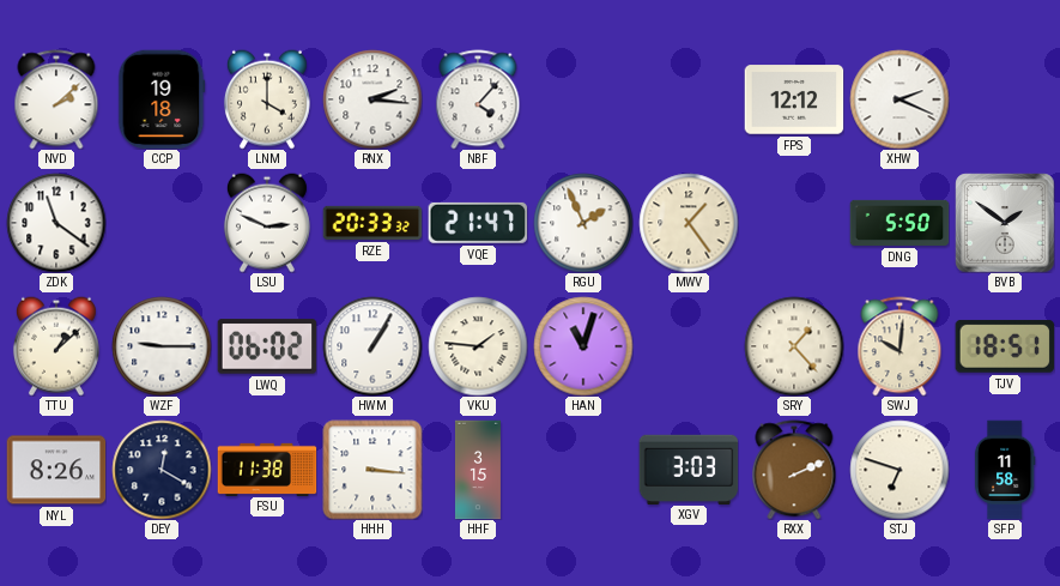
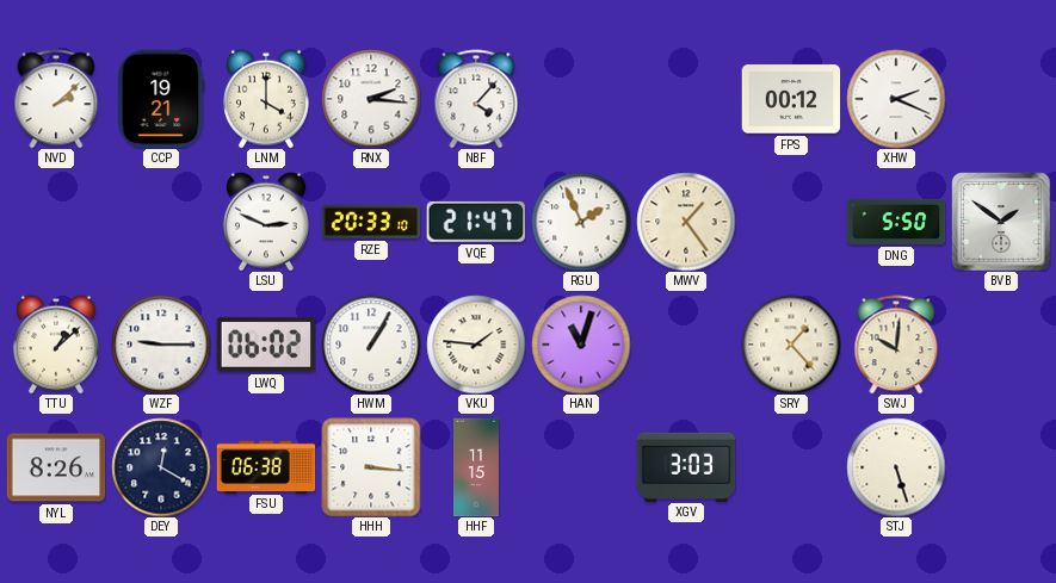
CCP: 19:18 -> 19:21 (161, 99)
FPS: 12:12 -> 00:12 (791, 99)
ZDK: 11:21 -> none (56, 223)
RZE: 20:33:32 -> 20:33:10 (371, 222)
TJV: 18:51 -> none (1005, 346)
FSU: 11:38 -> 06:38 (266, 466)
HHF: 3:15 -> 11:15 (476, 467)
RXX: 2:11 -> none (794, 470)
STJ: 6:48 -> 5:27 (896, 467)
SFP: 11:58 -> none (1005, 470)
